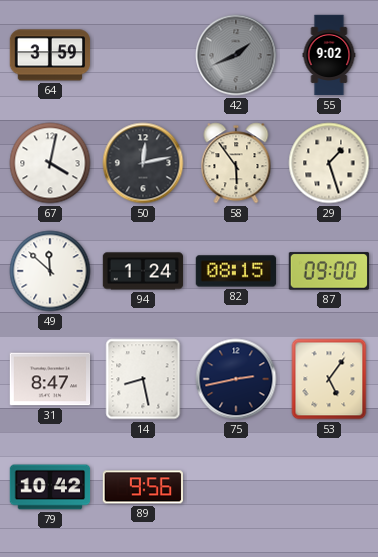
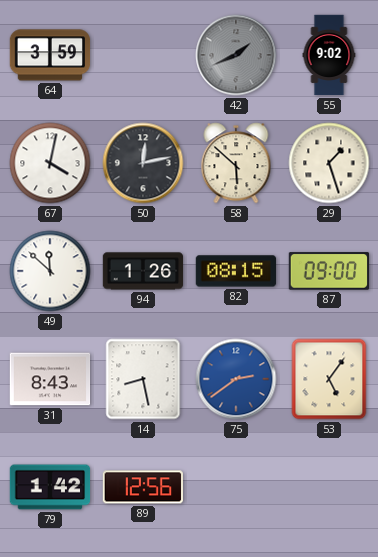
58: 5:54 -> 5:52 (236, 163)
94: 1:24 -> 1:26 (143, 271)
31: 8:47 -> 8:43 (50, 379)
75: 2:43 -> 2:39 (236, 379)
75 dial: navy -> blue (236, 379)
79: 10:42 -> 1:42 (50, 487)
89: 9:56 -> 12:56 (142, 487)
